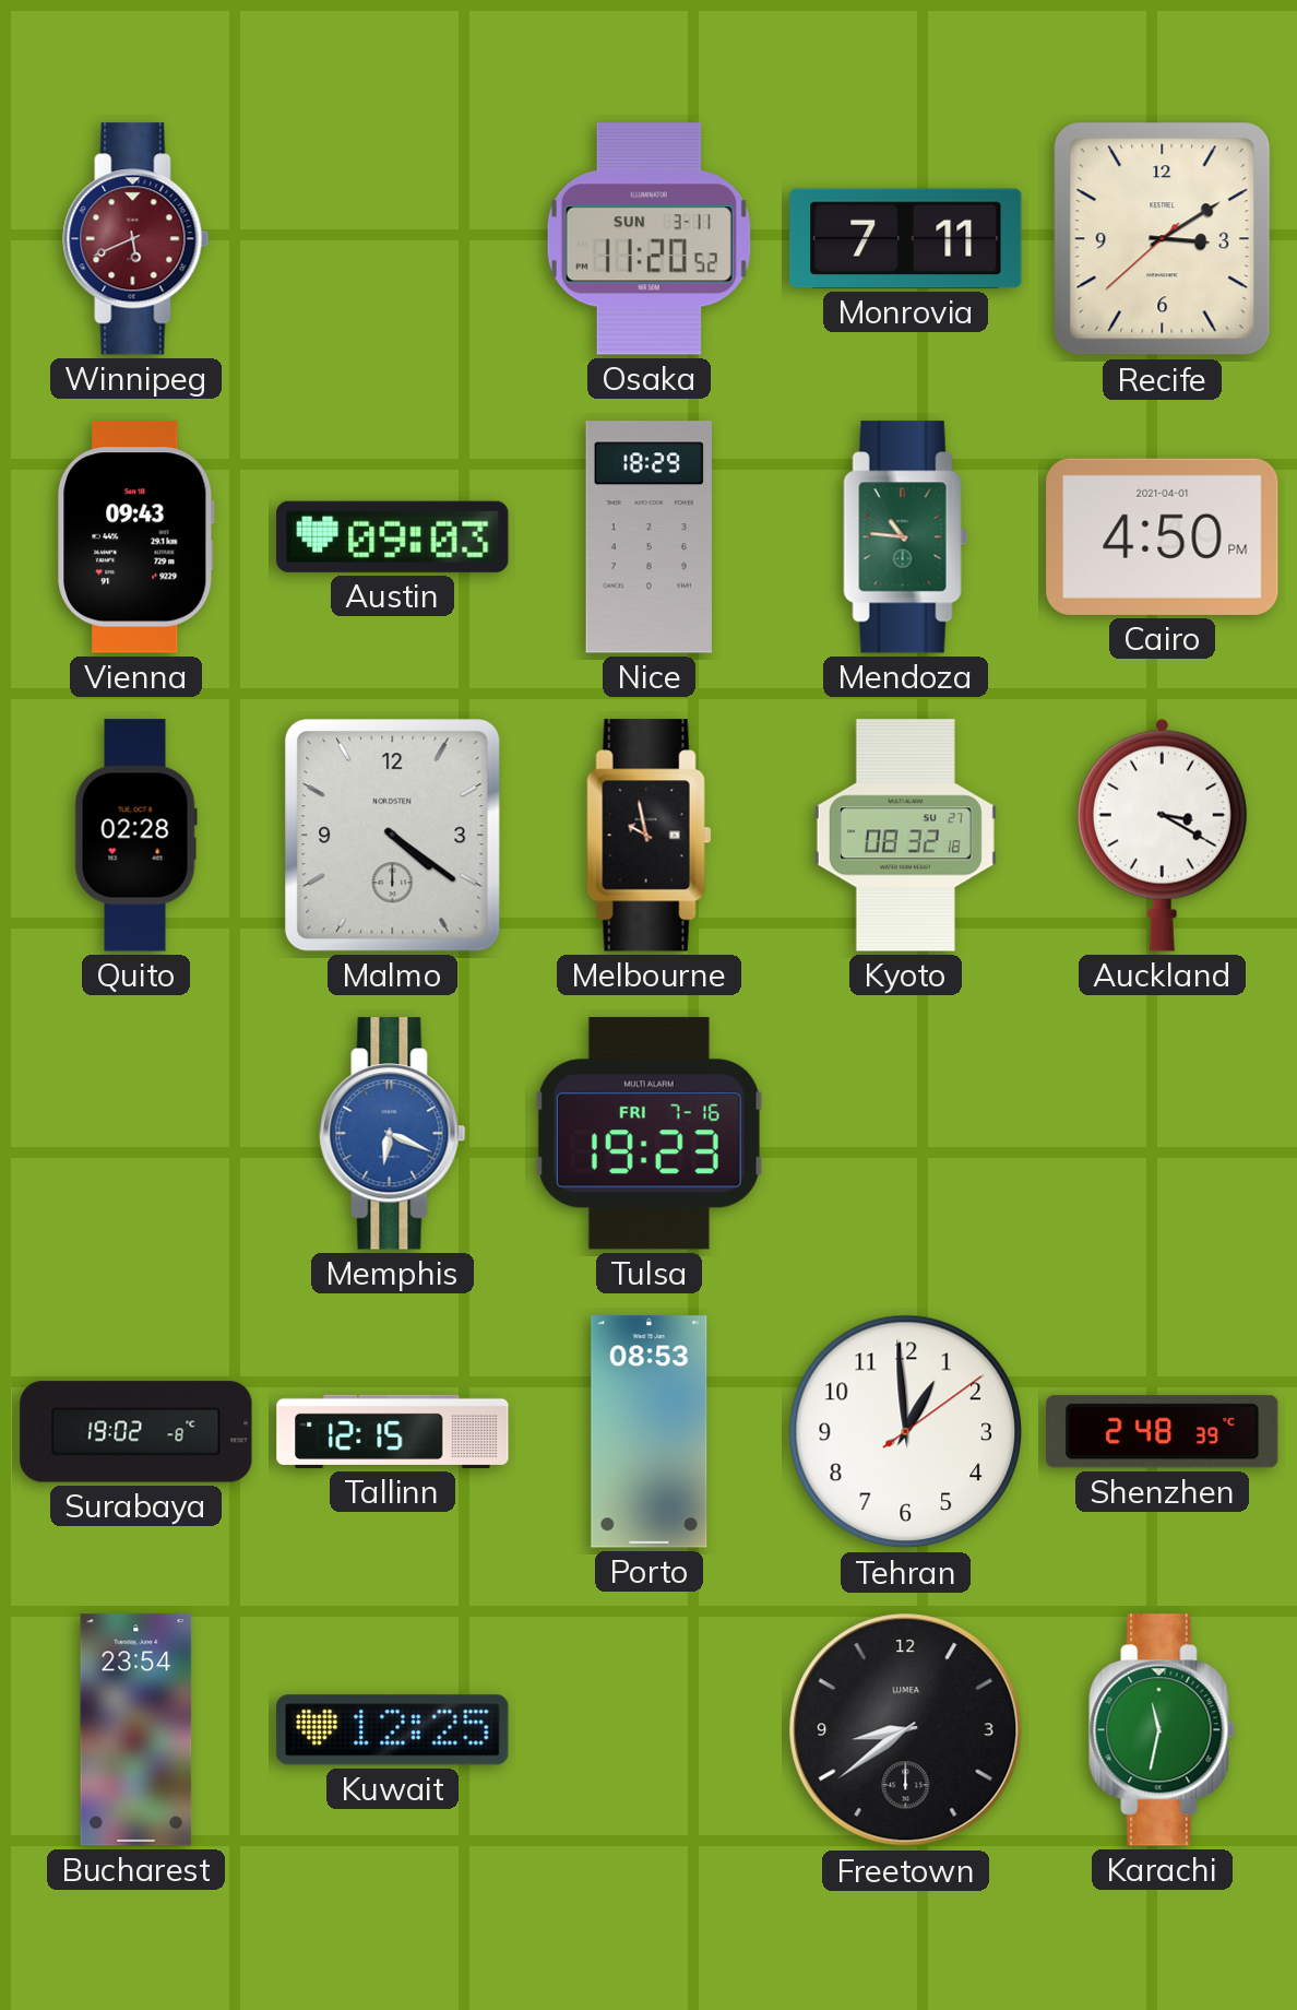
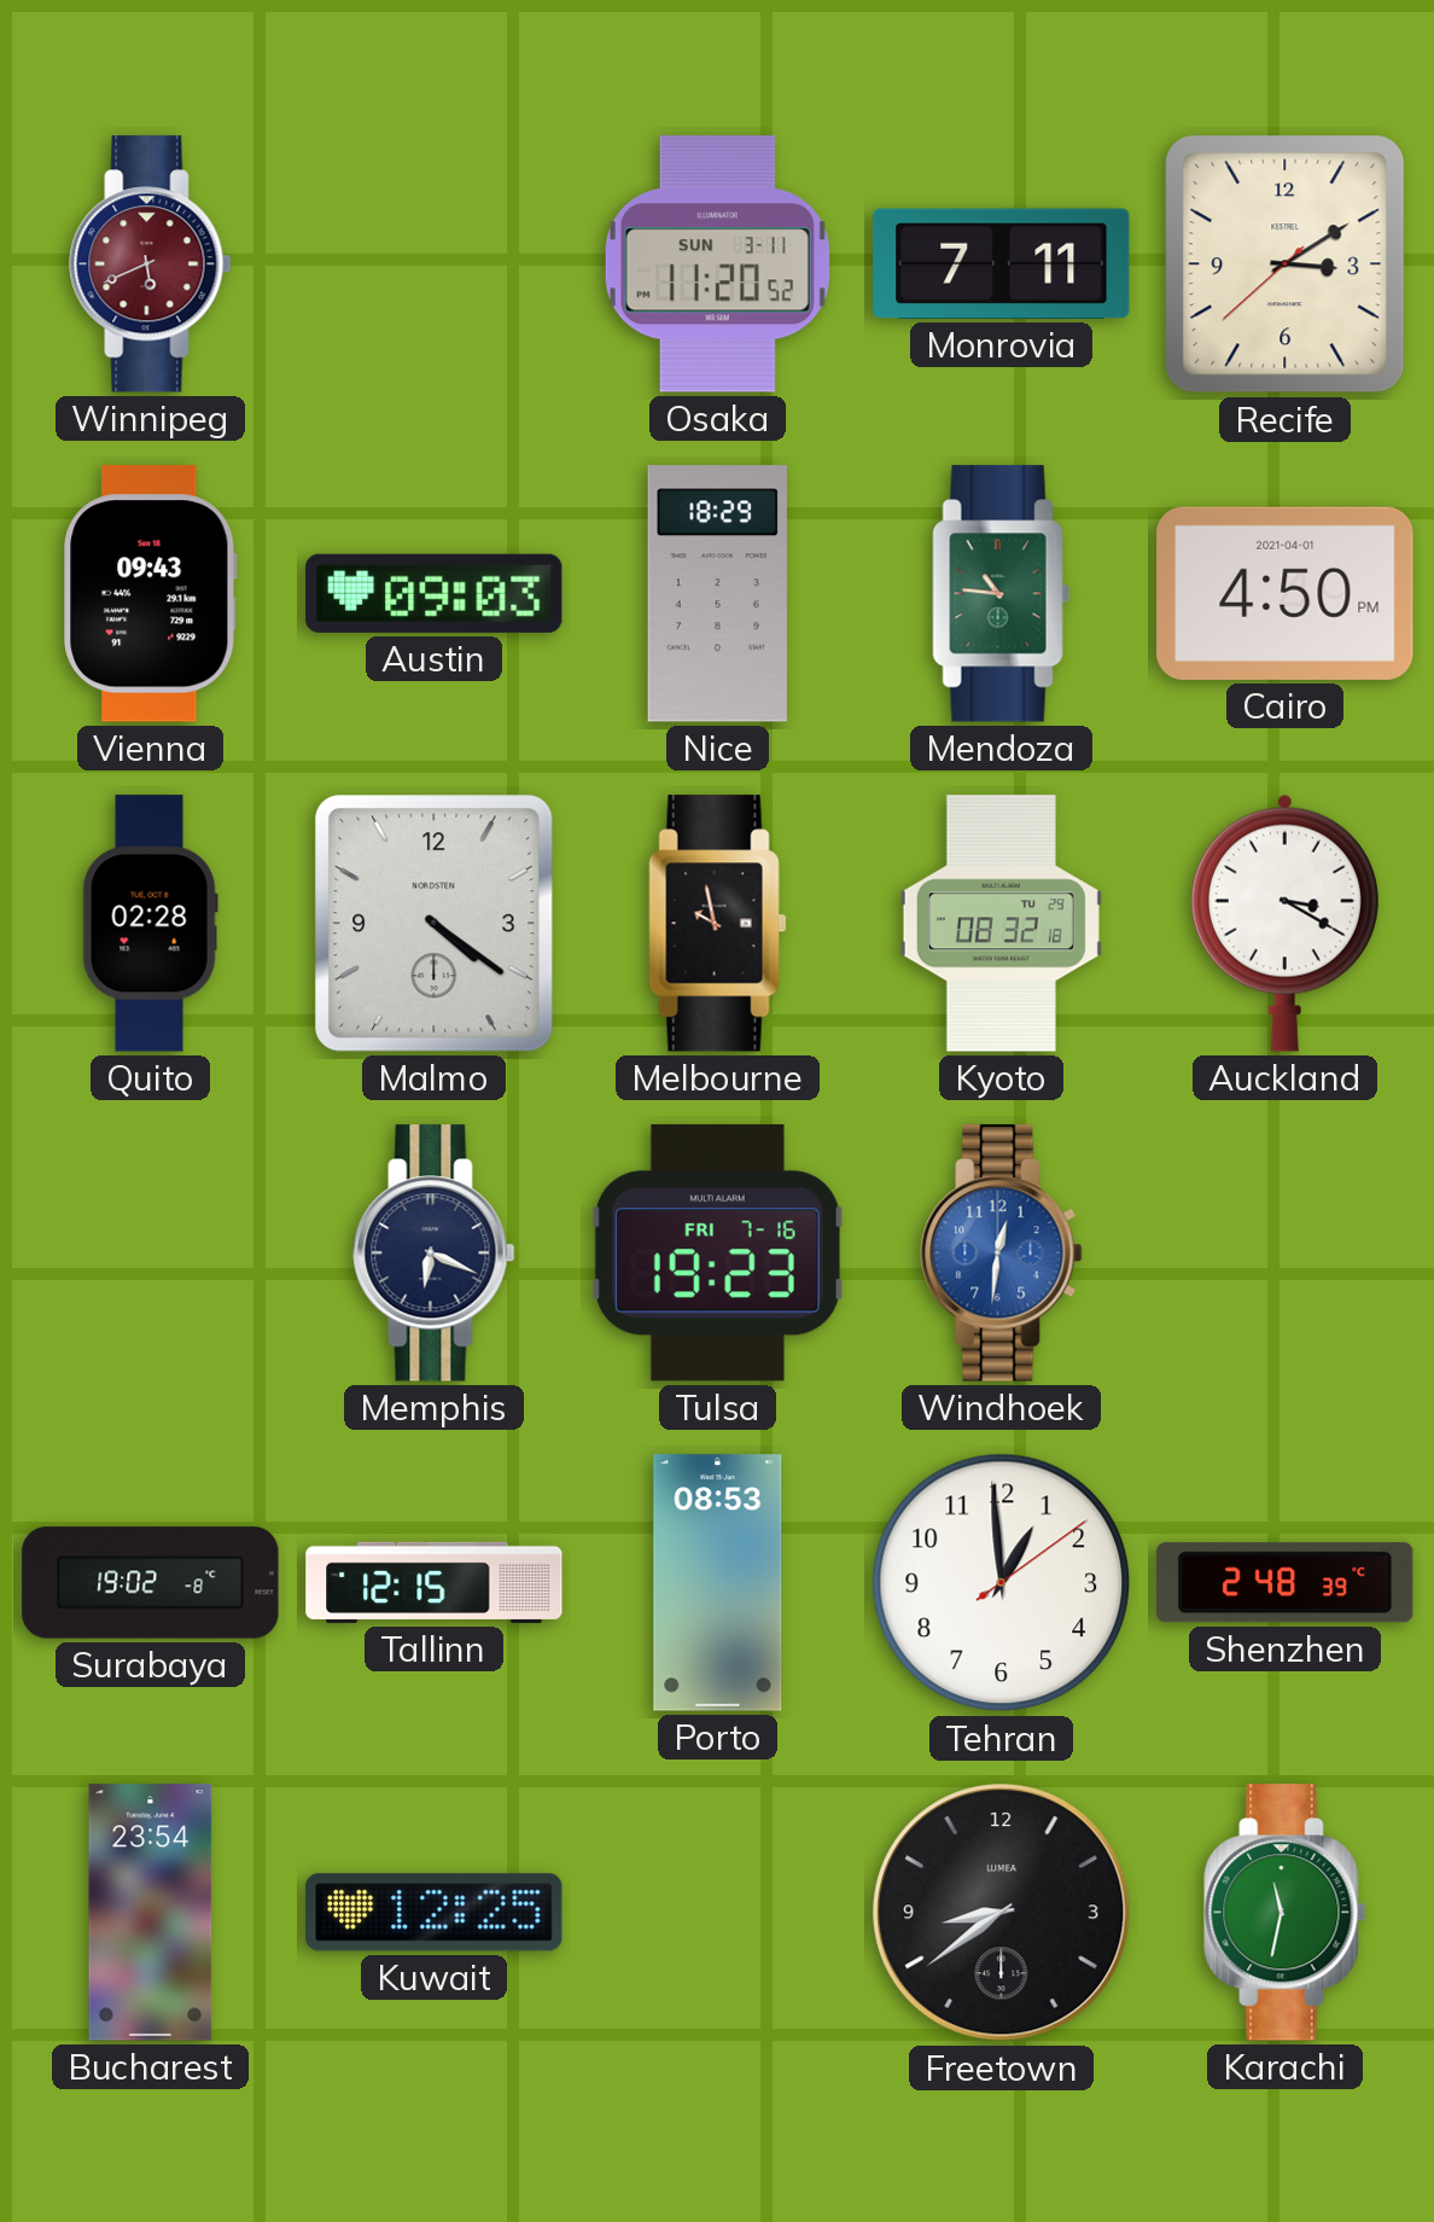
Kyoto date: SU 27 -> TU 29 (1001, 924)
Memphis dial: blue -> navy (435, 1253)
Windhoek: none -> 12:31 (1002, 1253)
